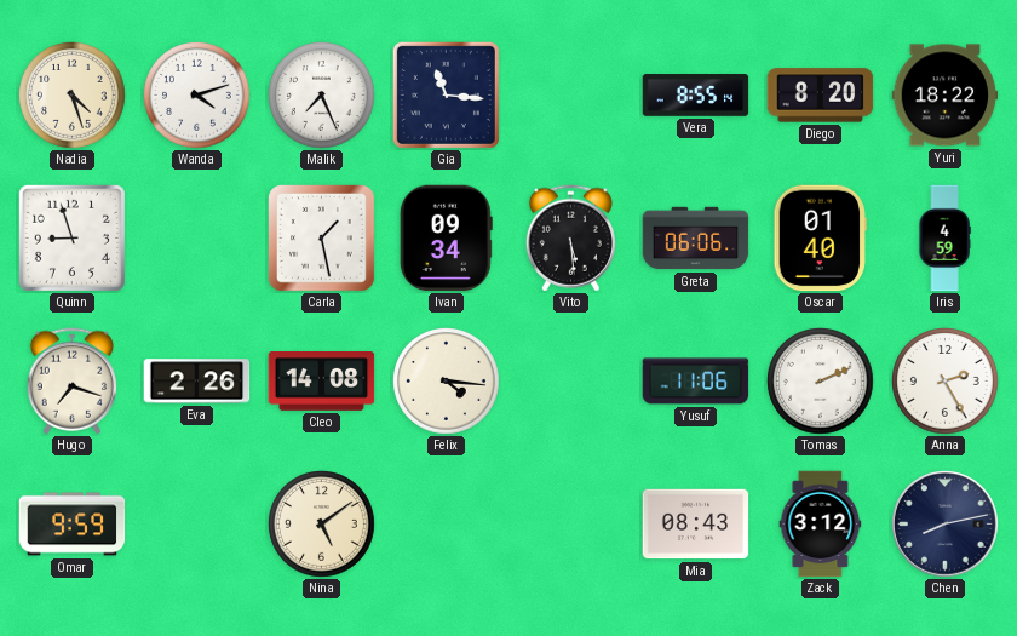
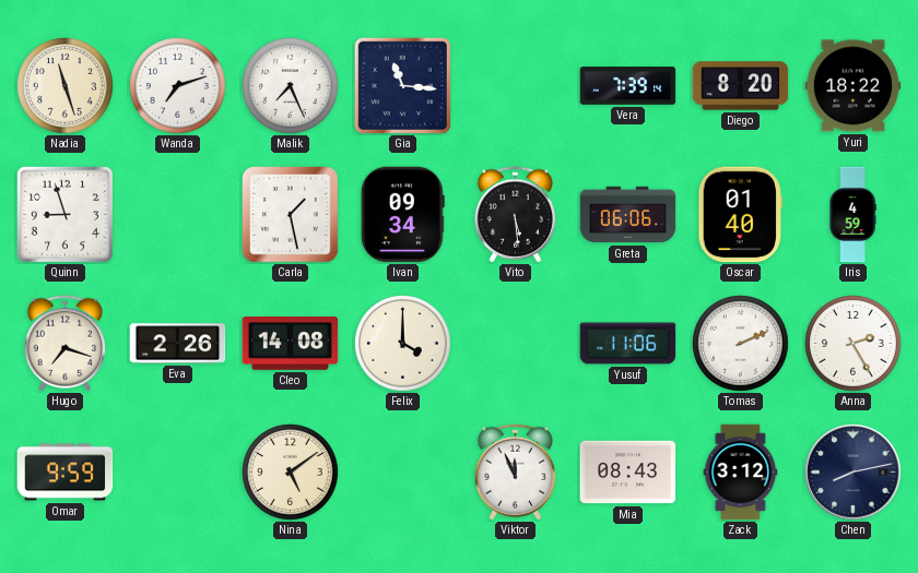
Nadia: 4:27 -> 11:27 (66, 86)
Wanda: 4:12 -> 7:12 (178, 86)
Vera: 8:55 -> 7:39 (628, 86)
Felix: 4:16 -> 4:00 (403, 344)
Viktor: none -> 11:56 (515, 473)
